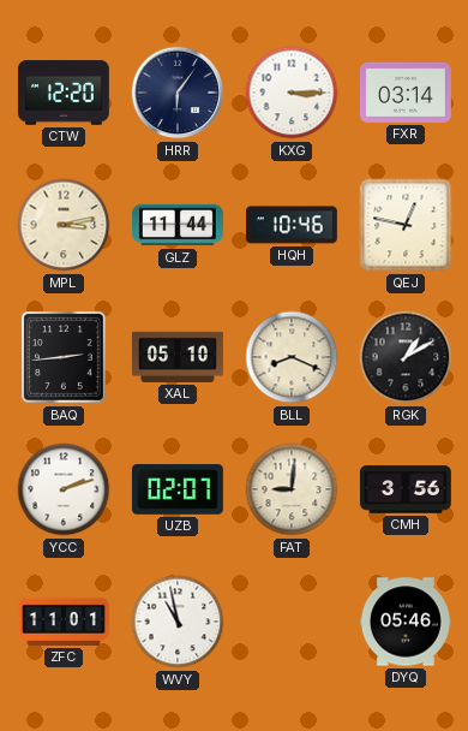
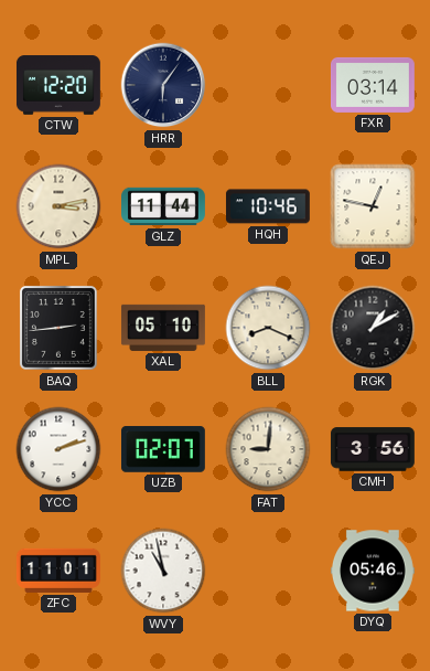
KXG: 3:15 -> none (292, 93)
